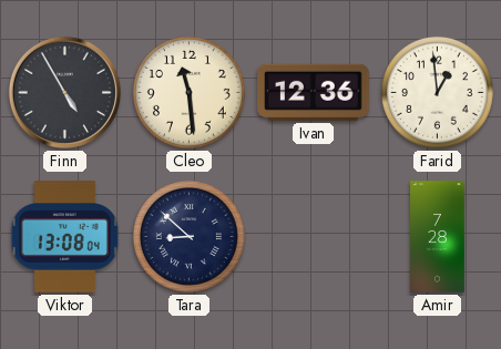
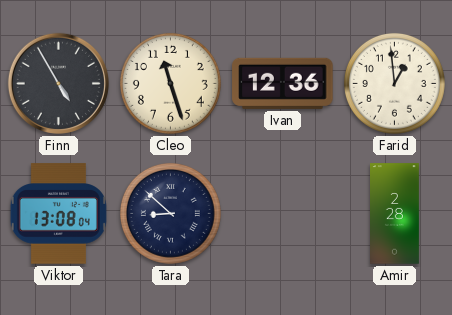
Cleo: 11:29 -> 11:27 (170, 83)
Amir: 7:28 -> 2:28 (395, 214)
